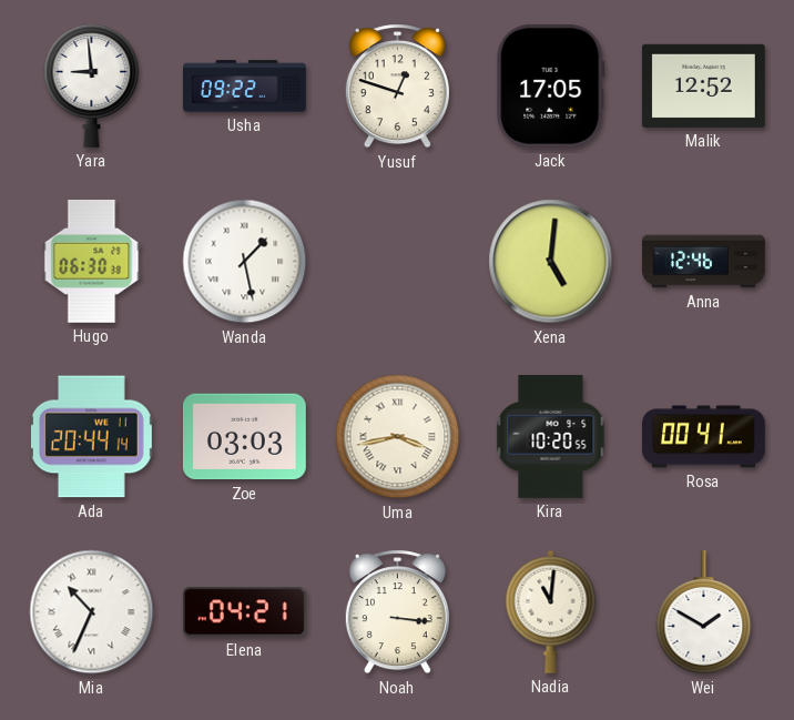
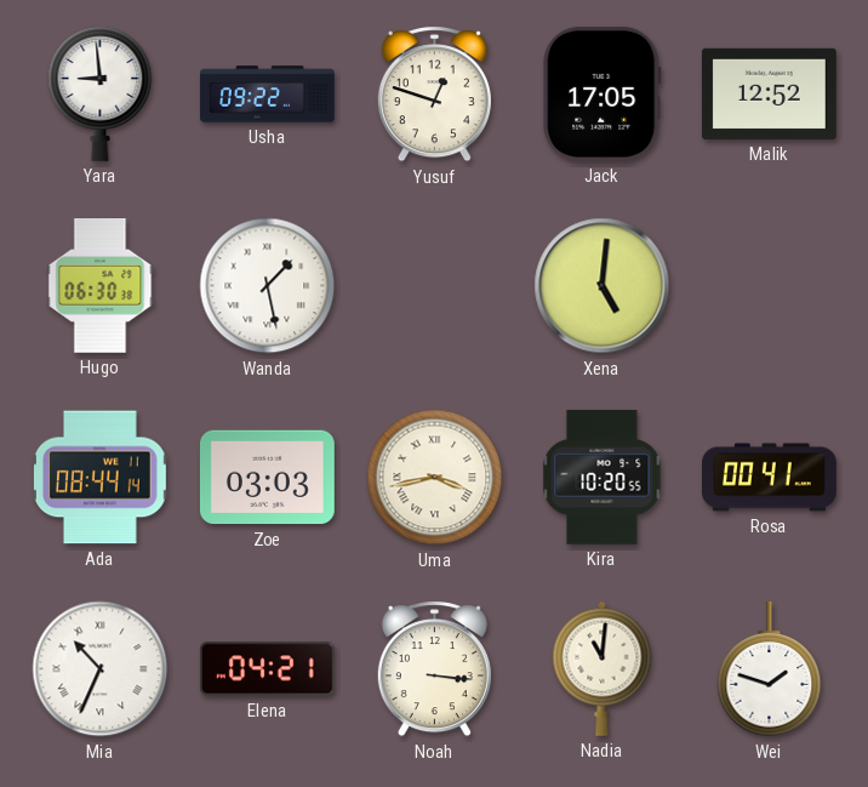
Anna: 12:46 -> none (704, 262)
Ada: 20:44 -> 08:44 (99, 478)
Wei: 1:50 -> 1:48 (770, 671)
